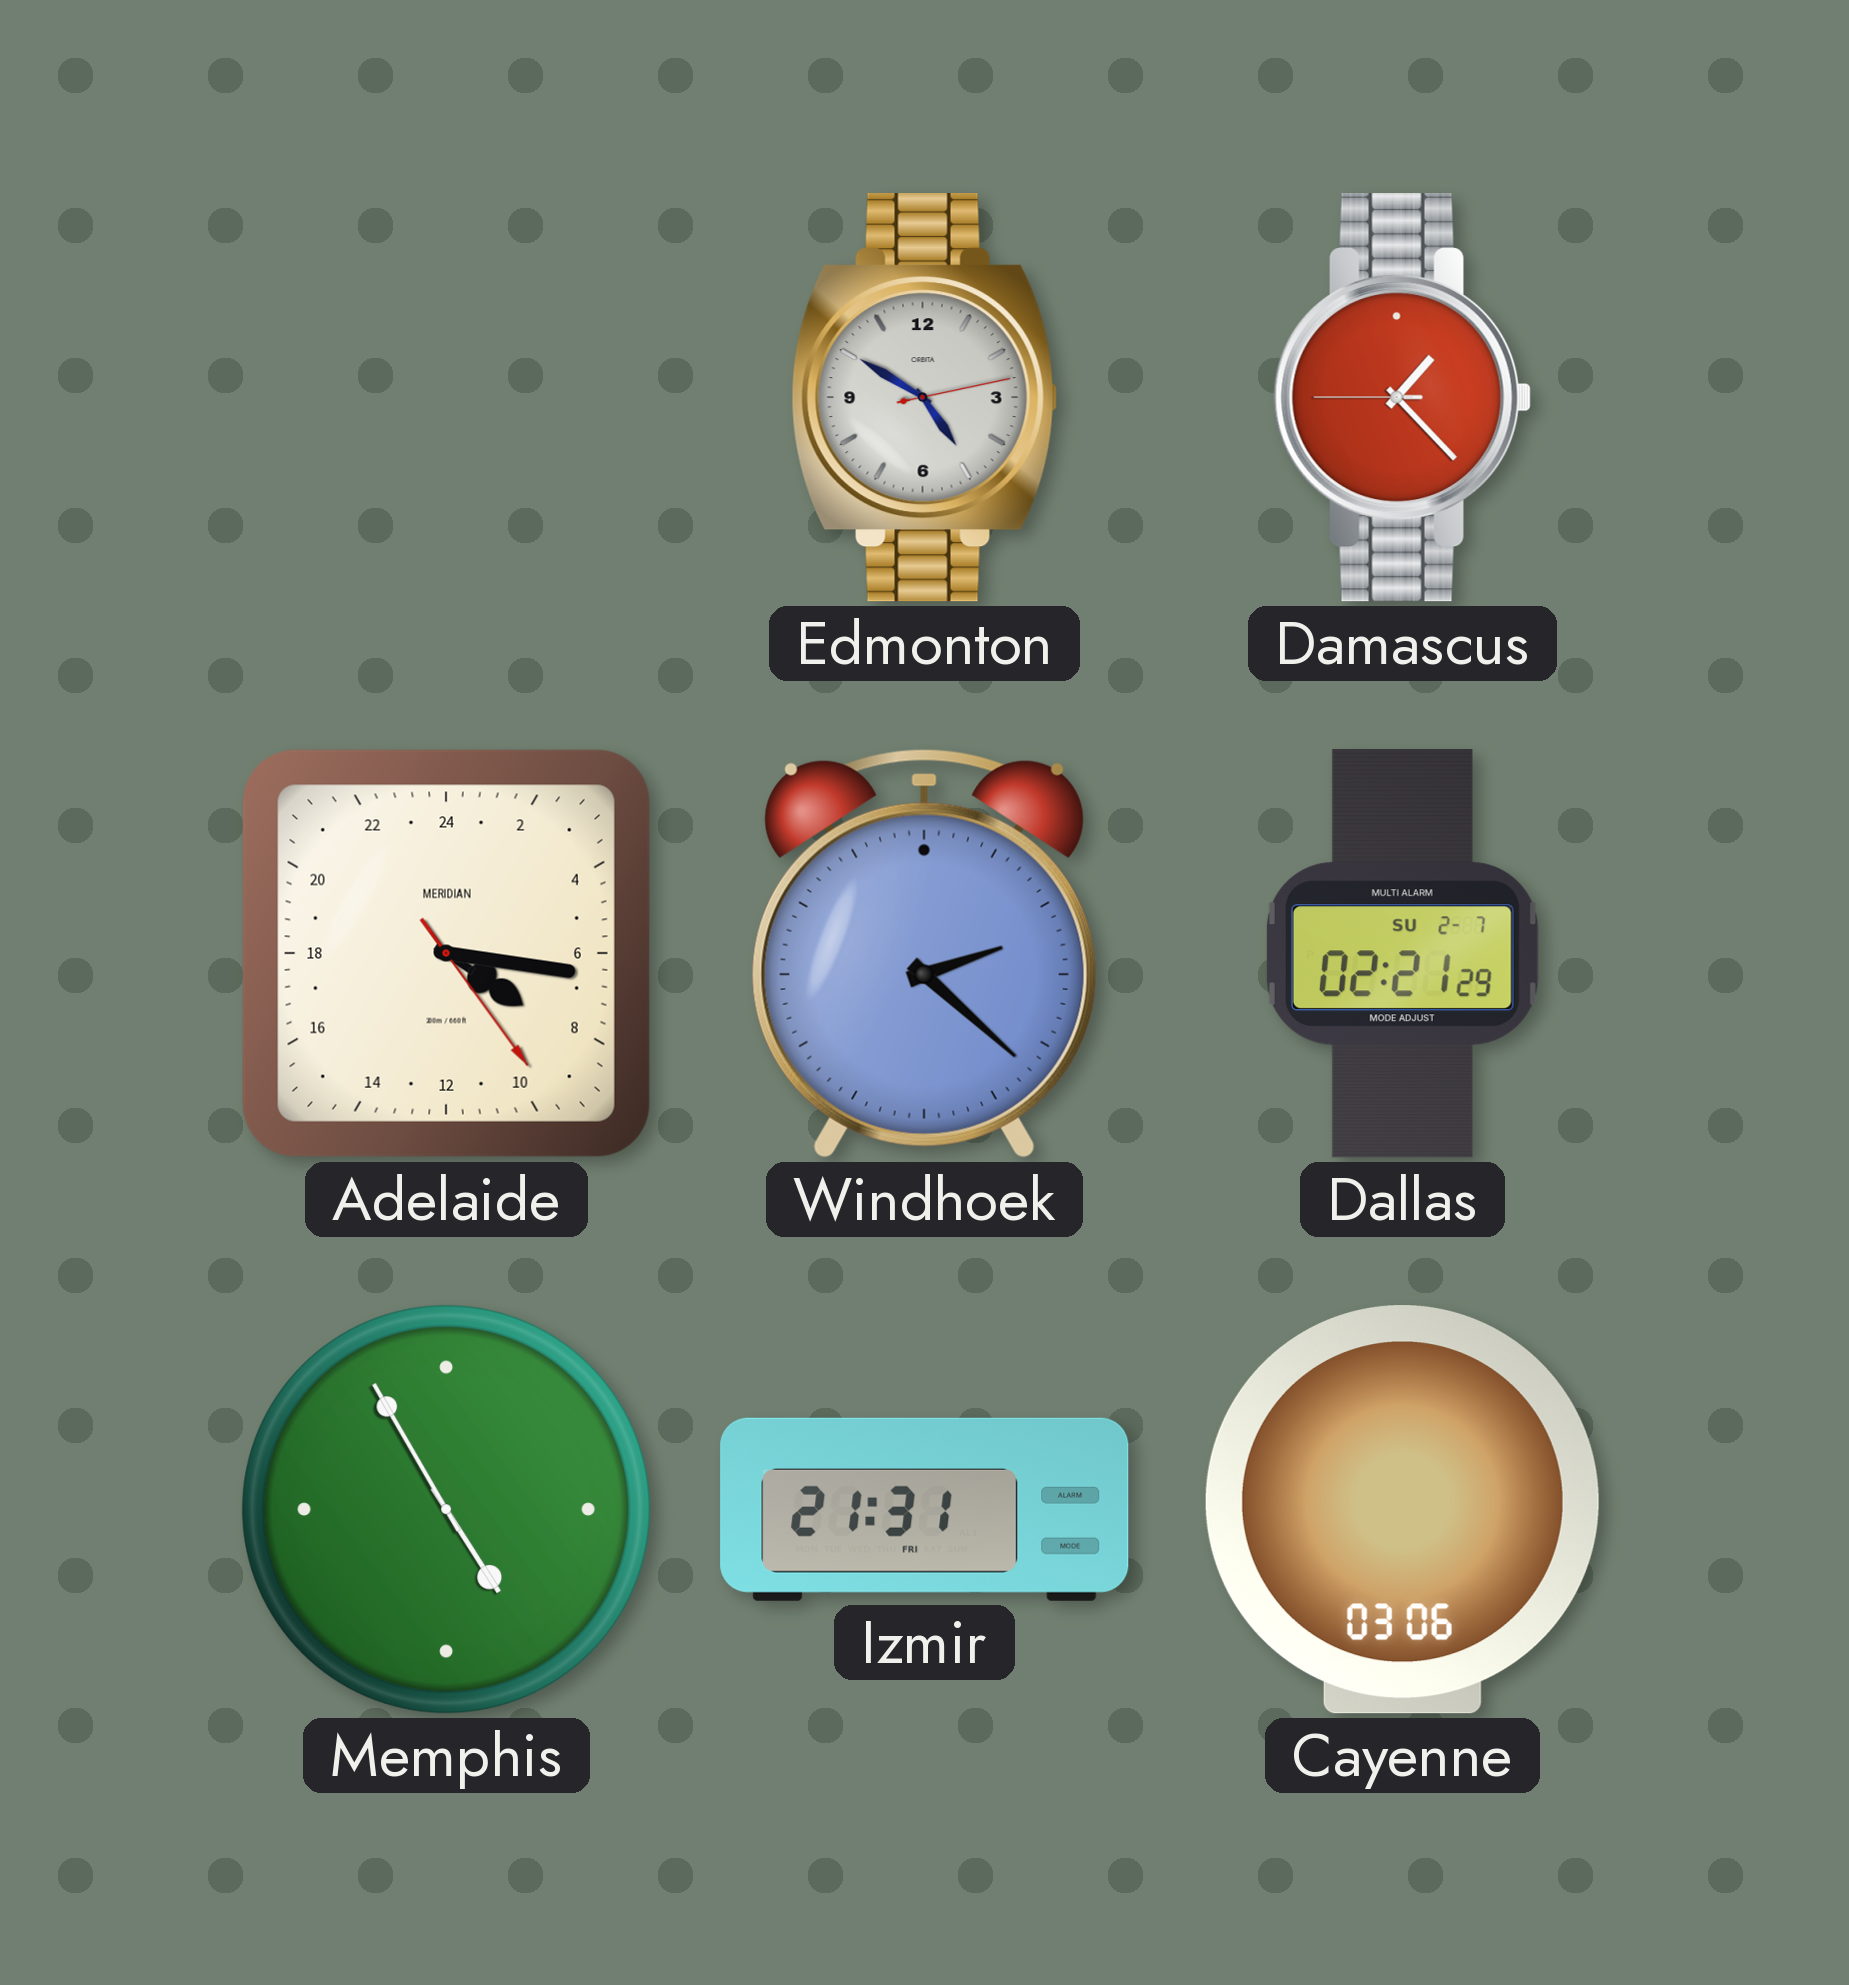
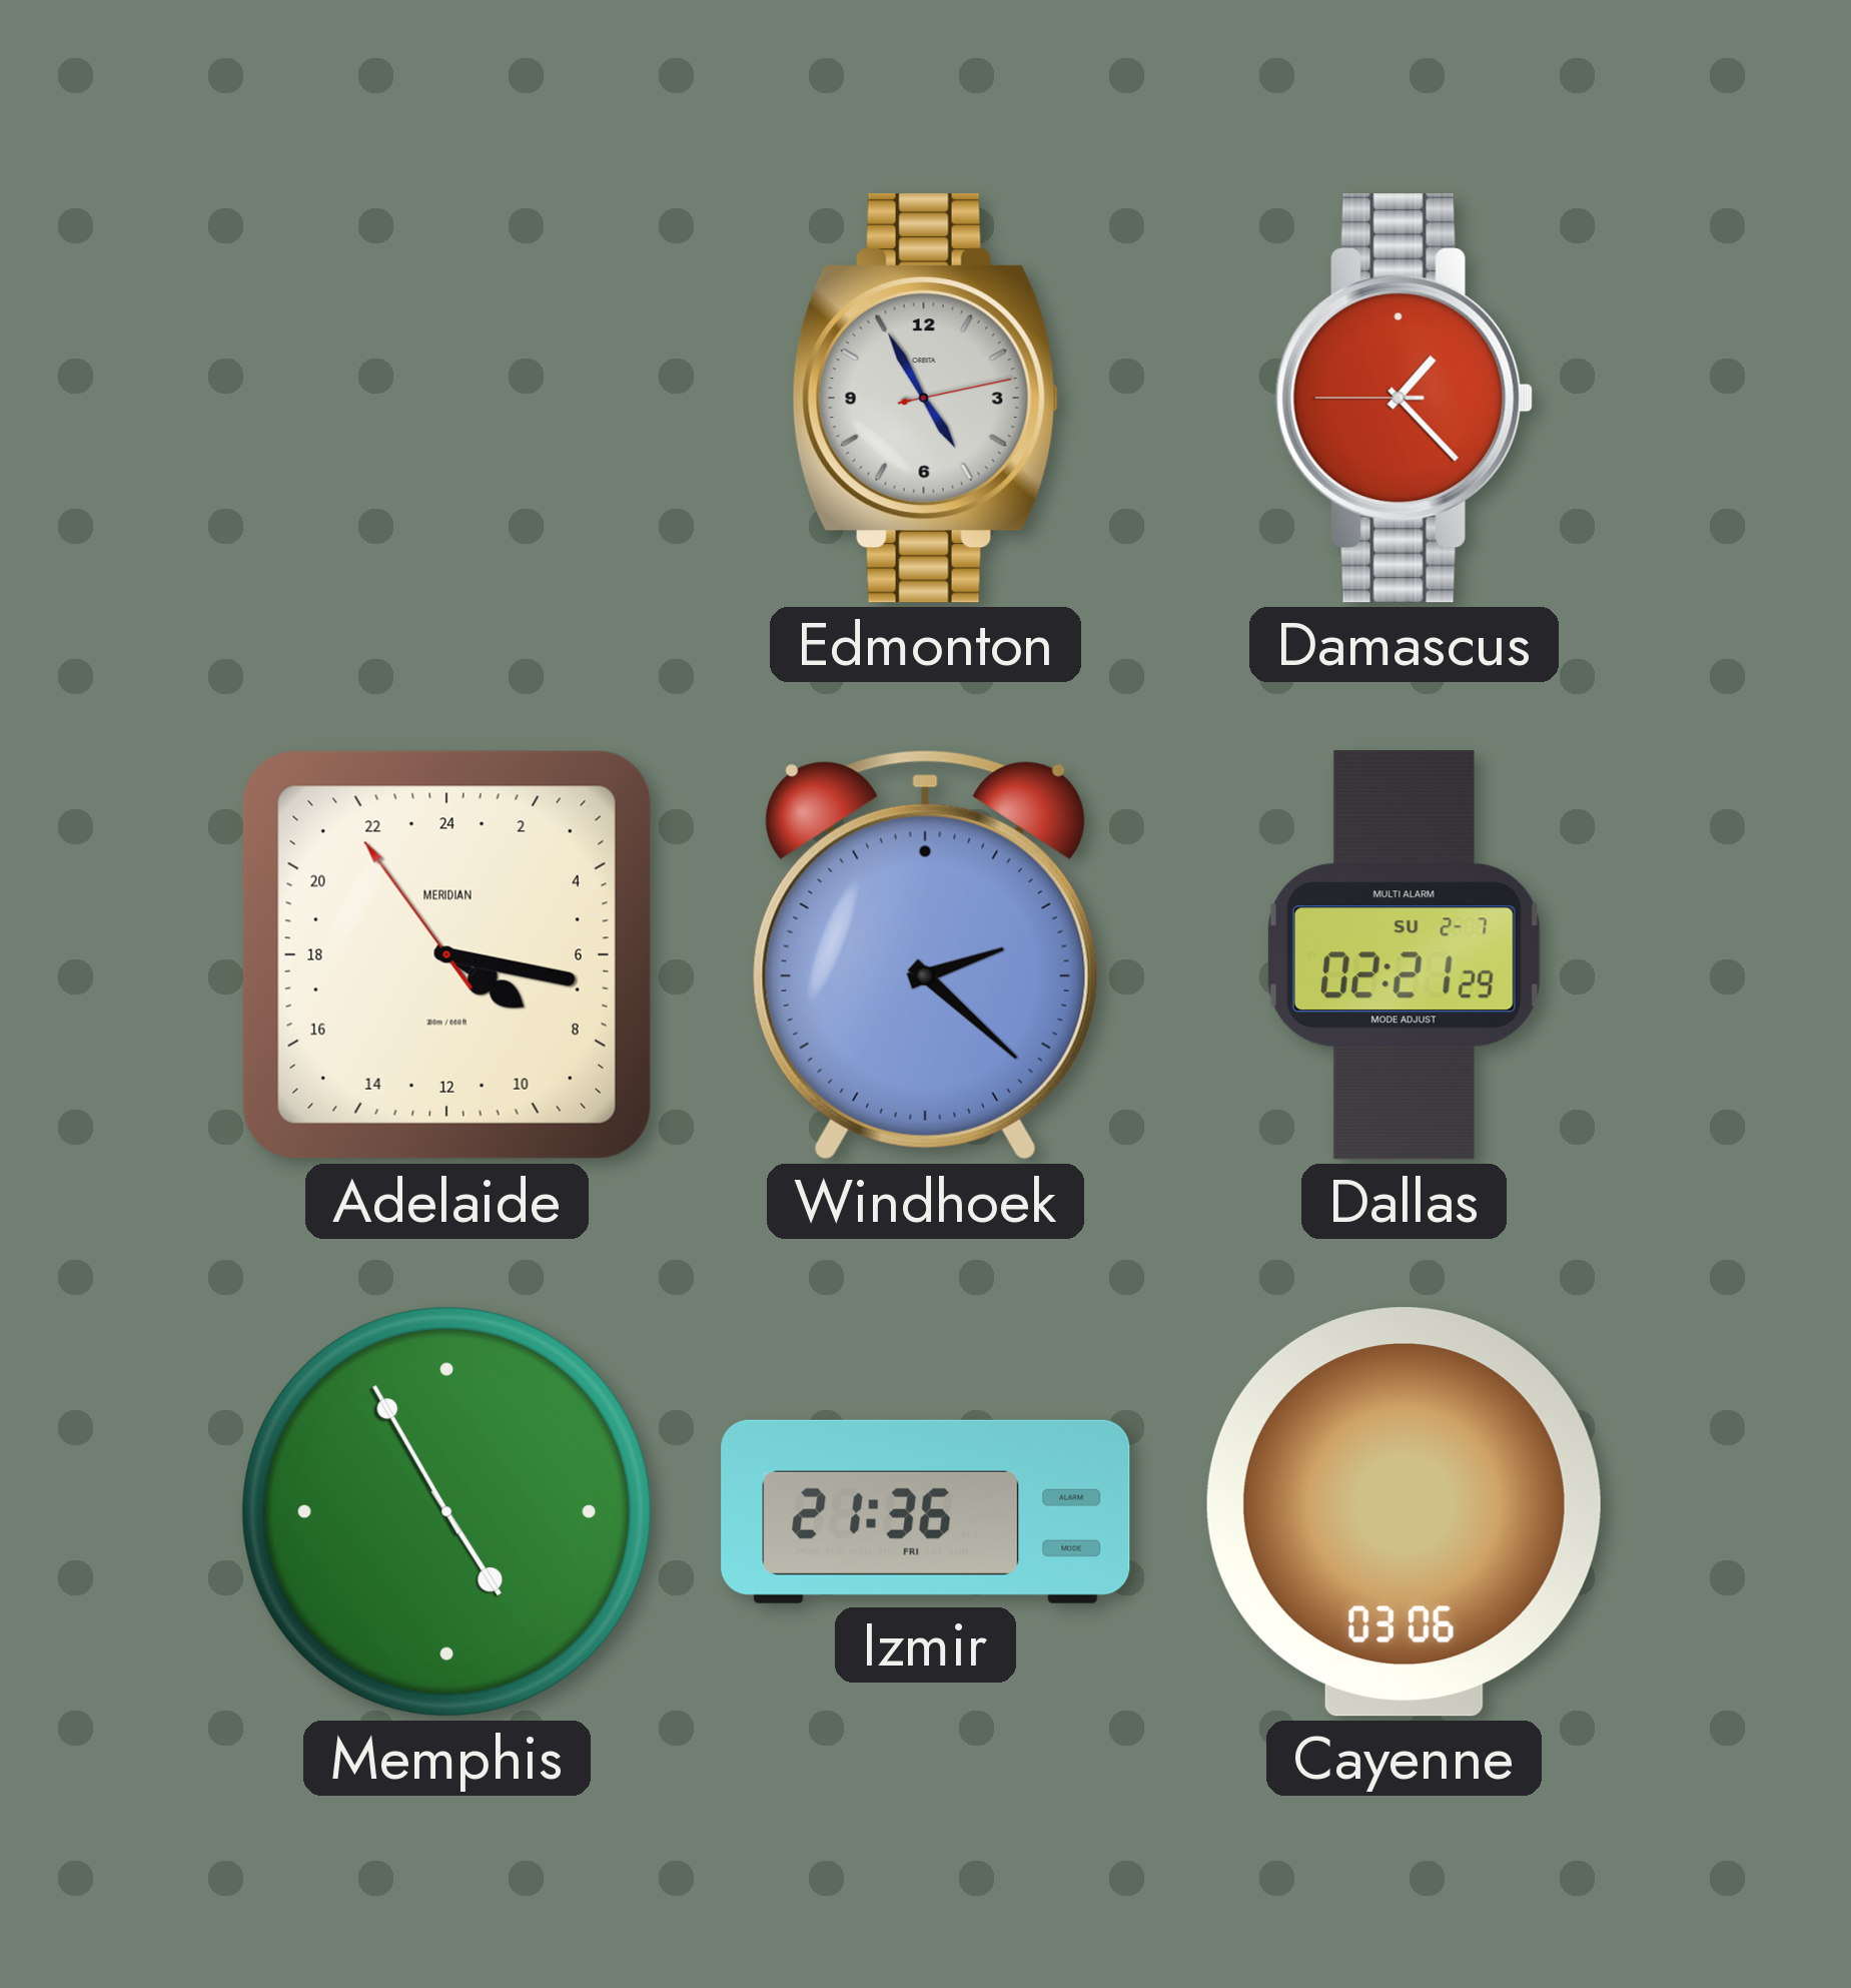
Edmonton: 4:50 -> 4:55 (925, 399)
Adelaide: 8:16:24 -> 8:16:54 (446, 954)
Izmir: 21:31 -> 21:36 (926, 1511)
